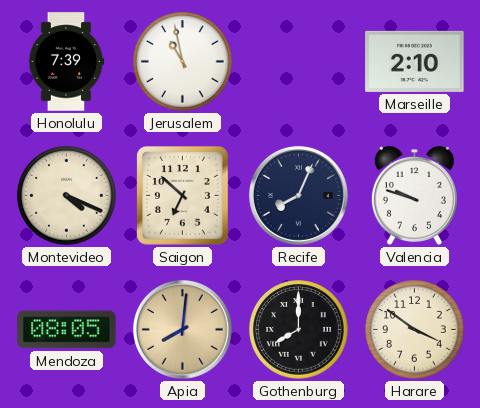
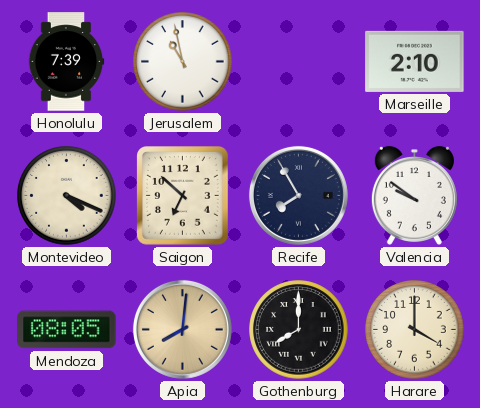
Recife: 8:04 -> 7:55 (298, 195)
Valencia: 9:48 -> 9:51 (414, 195)
Harare: 3:51 -> 4:00 (415, 330)
